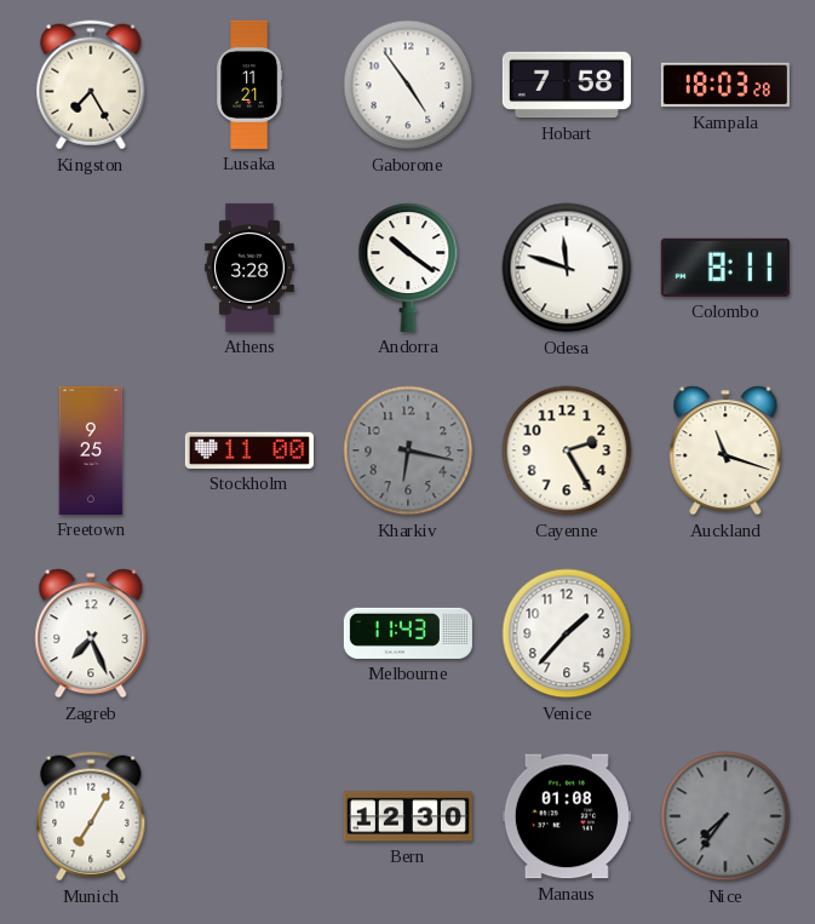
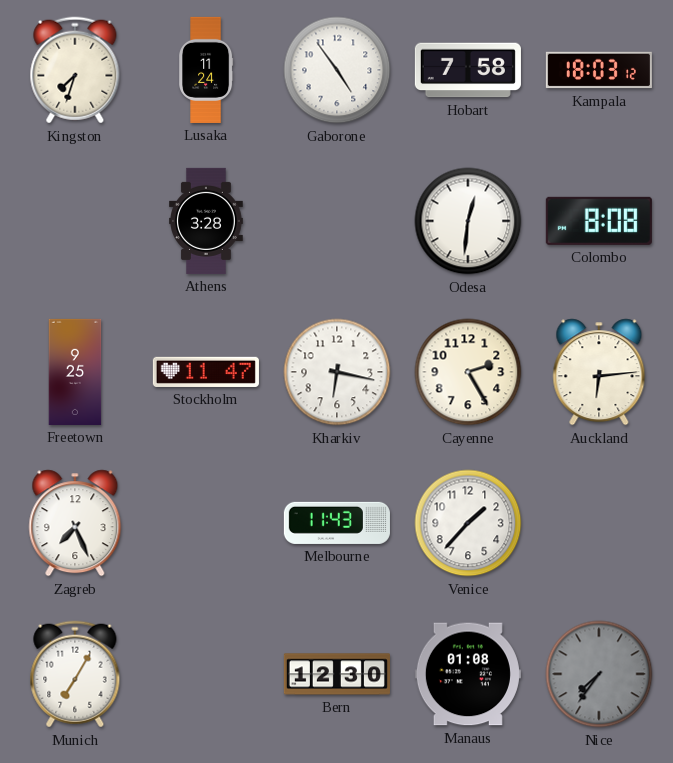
Kingston: 7:25 -> 7:33 (75, 70)
Lusaka: 11:21 -> 11:24 (206, 70)
Kampala: 18:03:28 -> 18:03:12 (599, 70)
Andorra: 10:21 -> none (408, 268)
Odesa: 11:48 -> 12:31 (468, 221)
Colombo: 8:11 -> 8:08 (599, 221)
Stockholm: 11:00 -> 11:47 (206, 372)
Kharkiv dial: grey -> white (337, 372)
Auckland: 11:18 -> 6:14 (599, 372)
